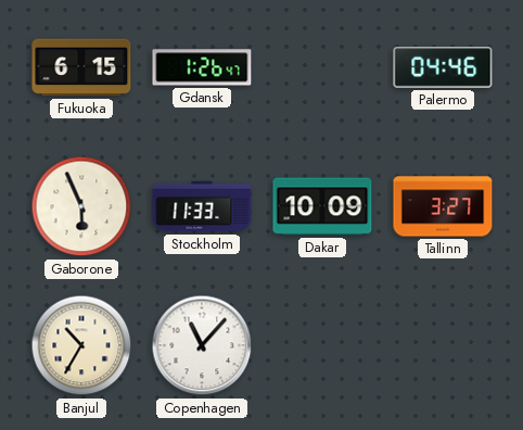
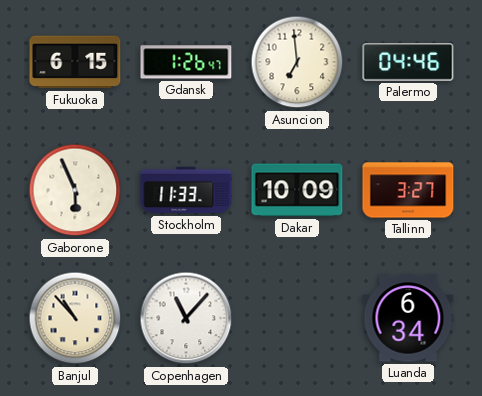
Asuncion: none -> 6:59 (297, 62)
Banjul: 10:35 -> 10:53 (75, 318)
Luanda: none -> 6:34 (408, 318)
